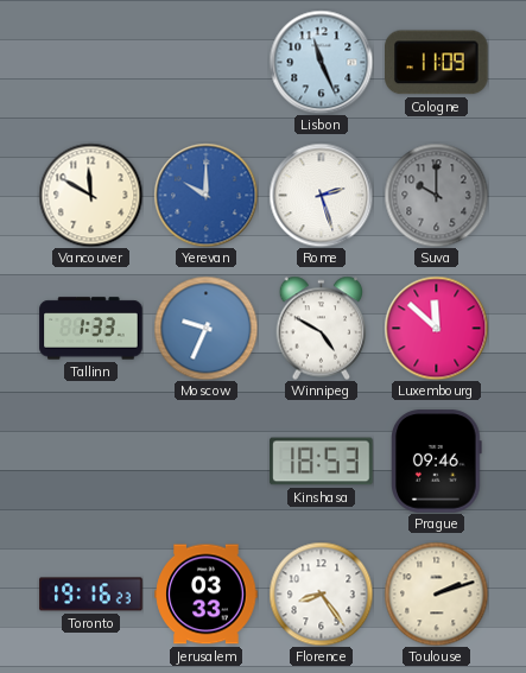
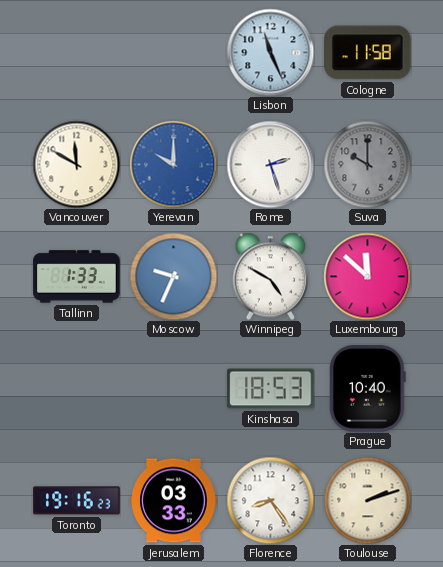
Cologne: 11:09 -> 11:58 (368, 53)
Prague: 09:46 -> 10:40 (368, 389)
